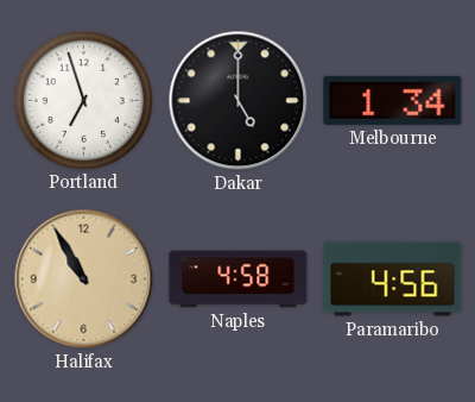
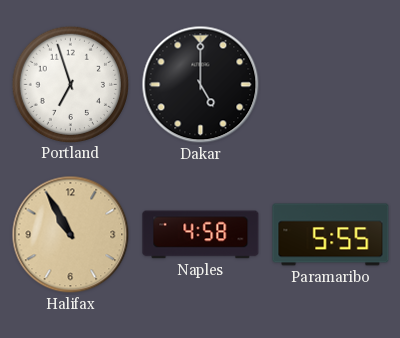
Melbourne: 1:34 -> none (393, 100)
Paramaribo: 4:56 -> 5:55 (331, 235)
